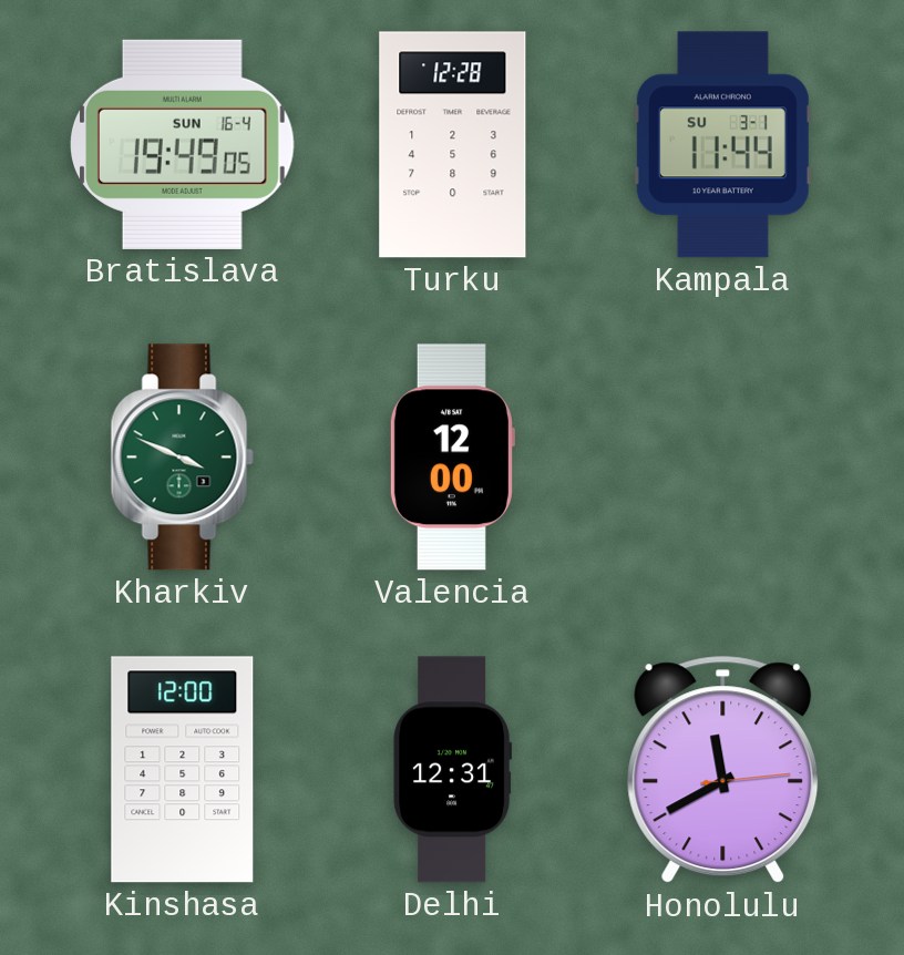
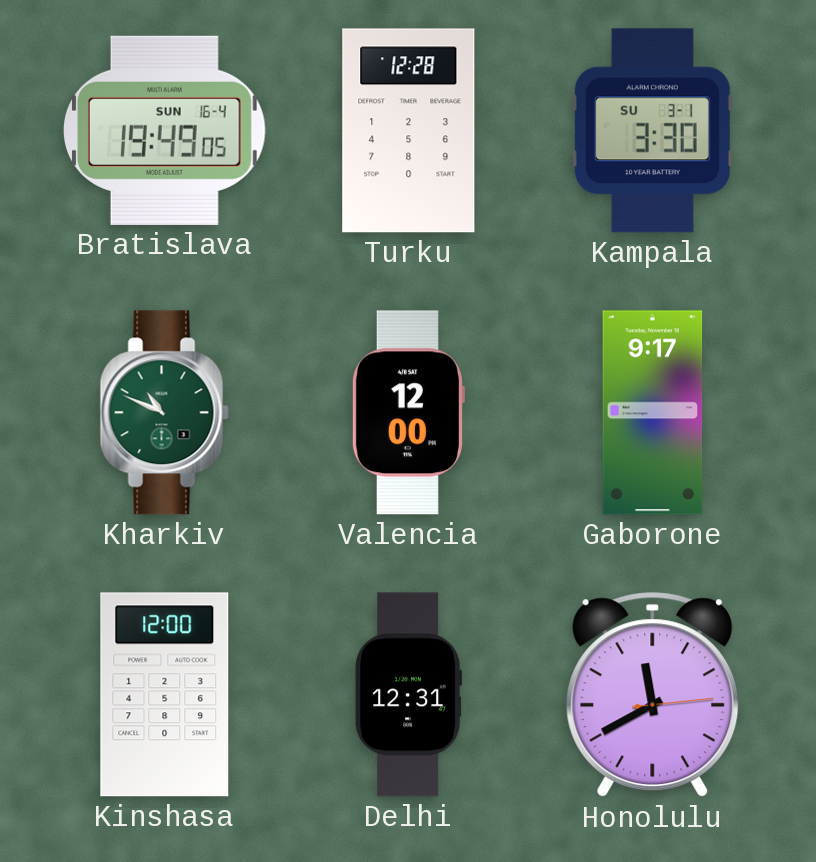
Kampala: 11:44 -> 3:30 (652, 131)
Kharkiv: 3:49 -> 10:49 (164, 413)
Gaborone: none -> 9:17 (653, 413)
